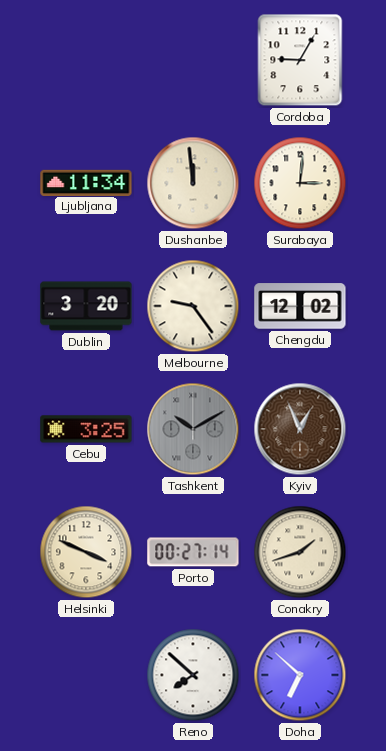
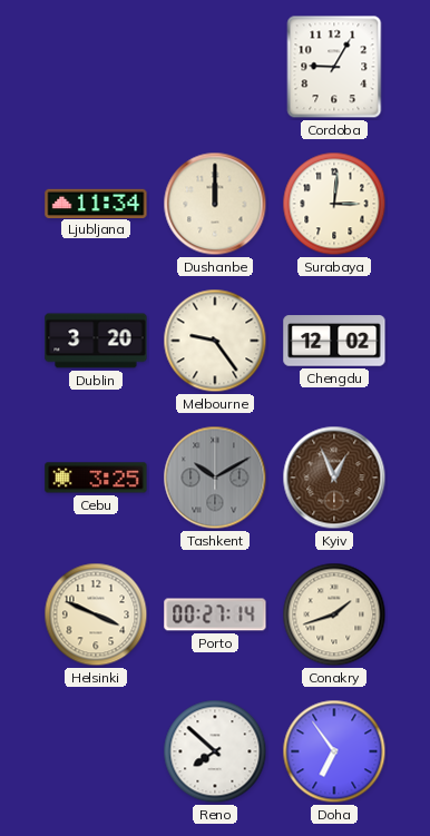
Dushanbe: 11:59 -> 12:00 (215, 204)
Doha: 6:52 -> 6:54 (334, 751)
